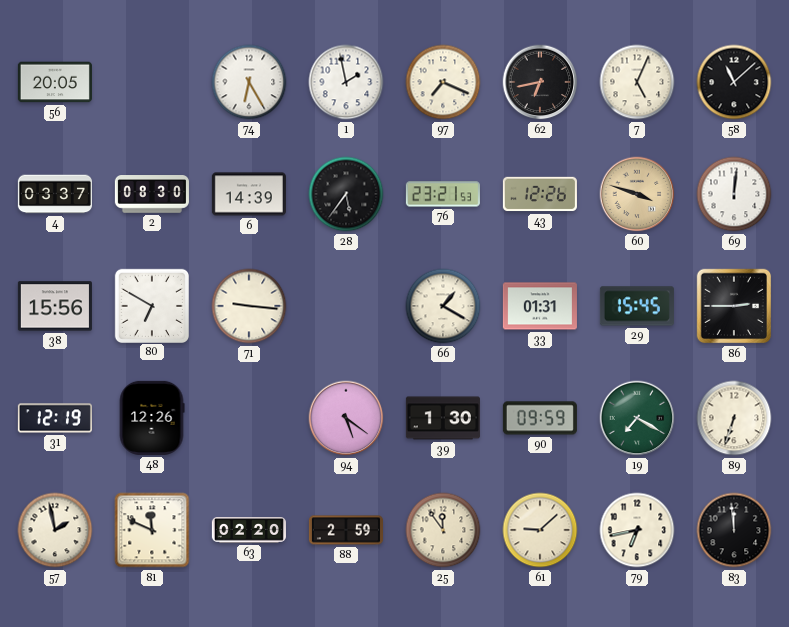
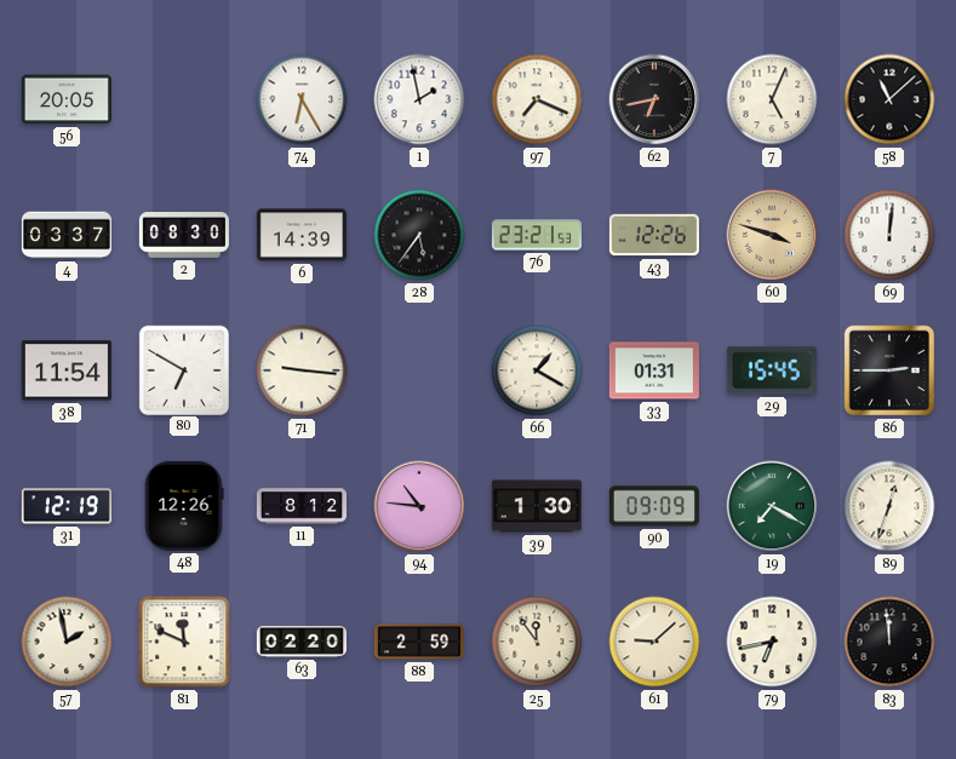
38: 15:56 -> 11:54 (67, 370)
11: none -> 8:12 (302, 506)
94: 5:21 -> 10:46 (419, 506)
90: 09:59 -> 09:09 (654, 506)
89: 6:33 -> 12:33 (889, 506)
